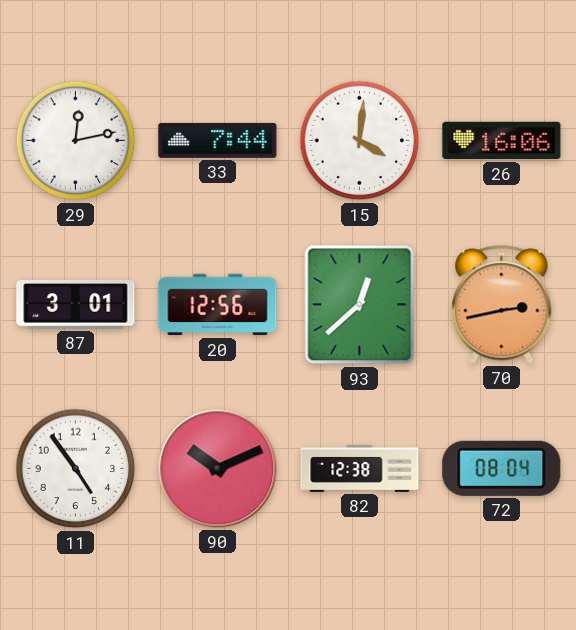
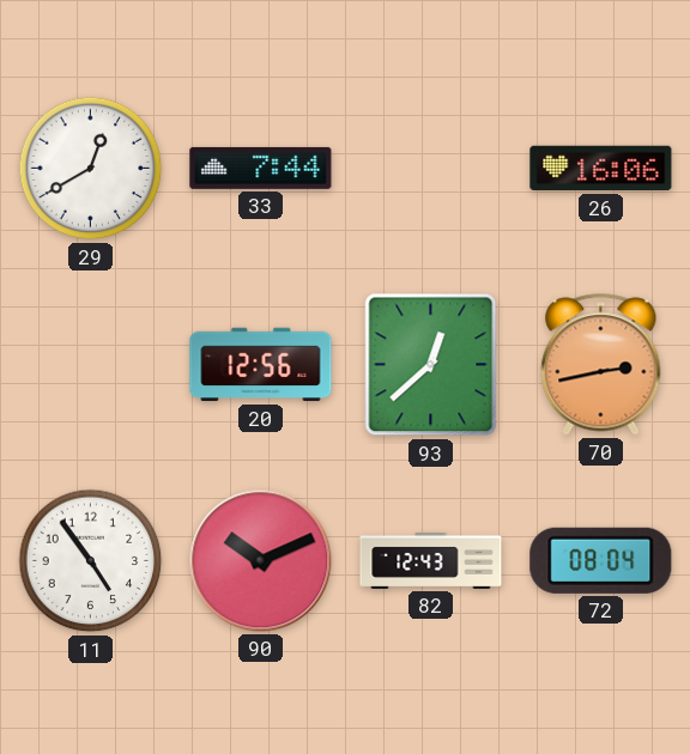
29: 12:13 -> 12:40 (91, 169)
15: 4:01 -> none (360, 141)
87: 3:01 -> none (76, 305)
82: 12:38 -> 12:43 (431, 560)
